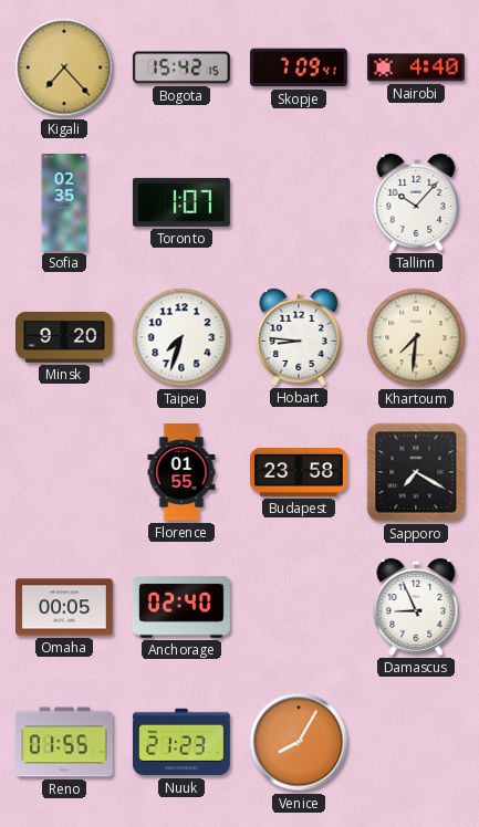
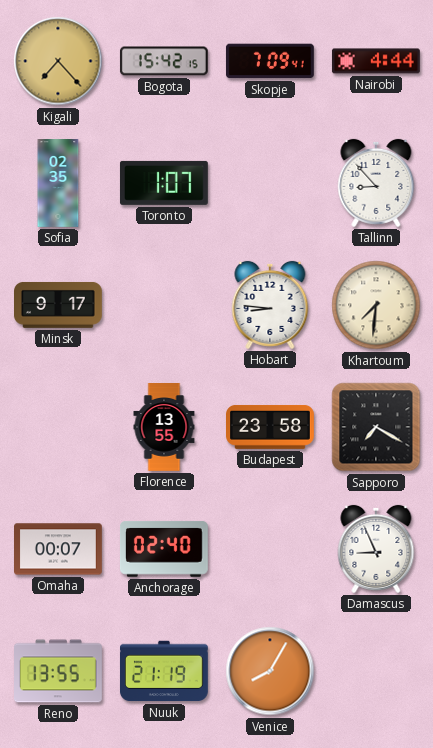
Nairobi: 4:40 -> 4:44 (376, 61)
Tallinn: 10:07 -> 8:53 (376, 183)
Minsk: 9:20 -> 9:17 (59, 305)
Taipei: 7:33 -> none (181, 337)
Florence: 01:55 -> 13:55 (164, 428)
Omaha: 00:05 -> 00:07 (59, 549)
Reno: 01:55 -> 13:55 (59, 671)
Nuuk: 21:23 -> 21:19 (164, 671)
